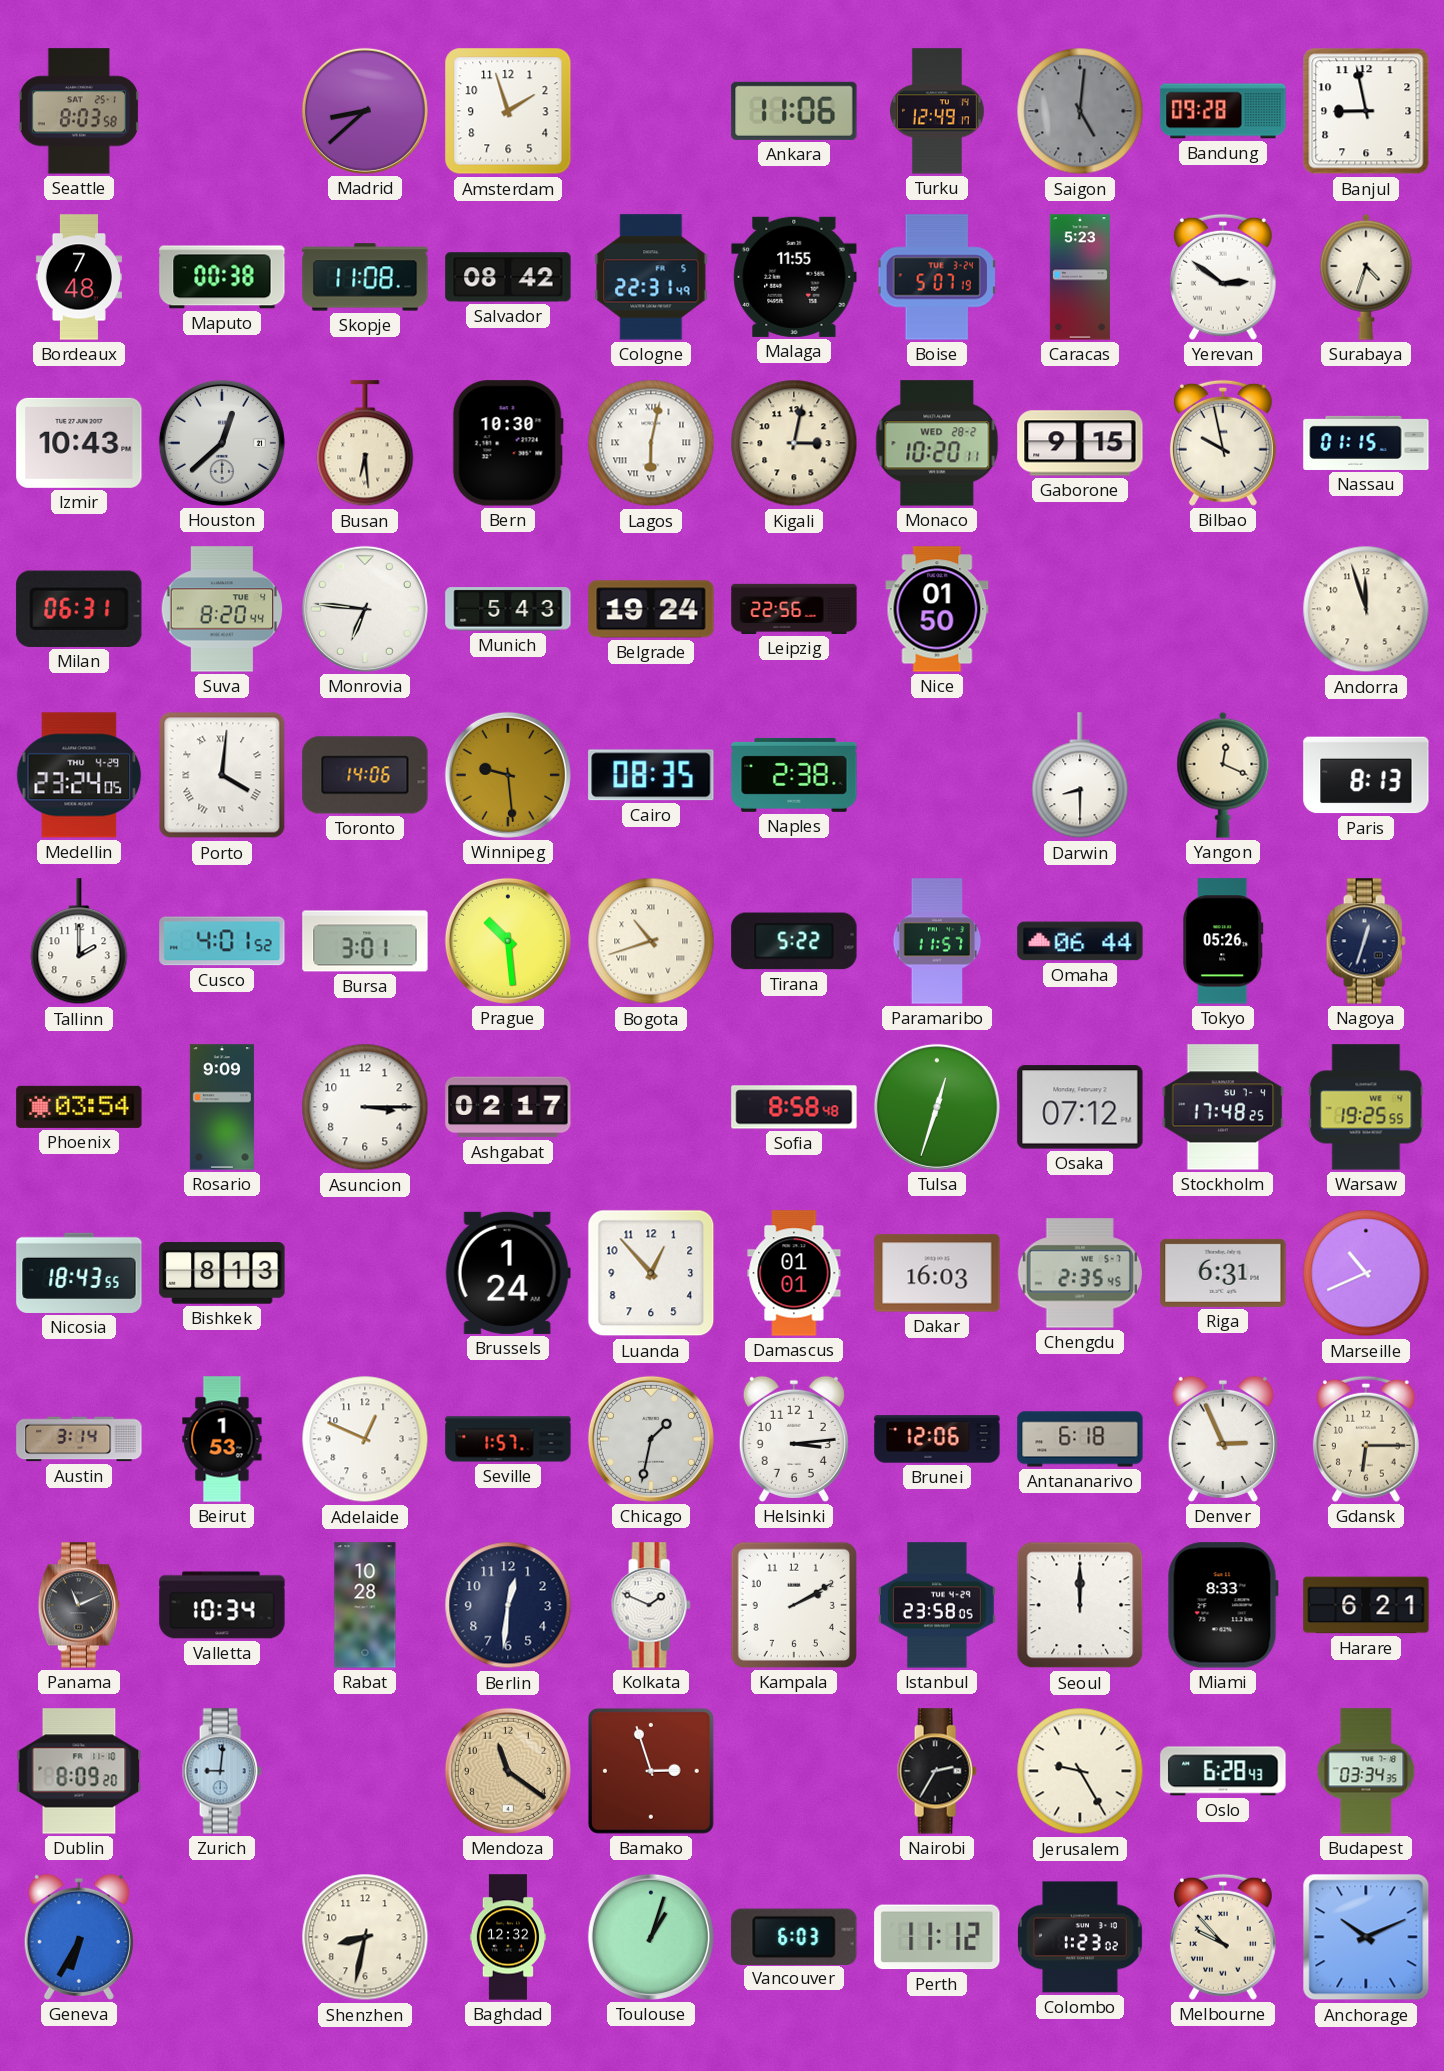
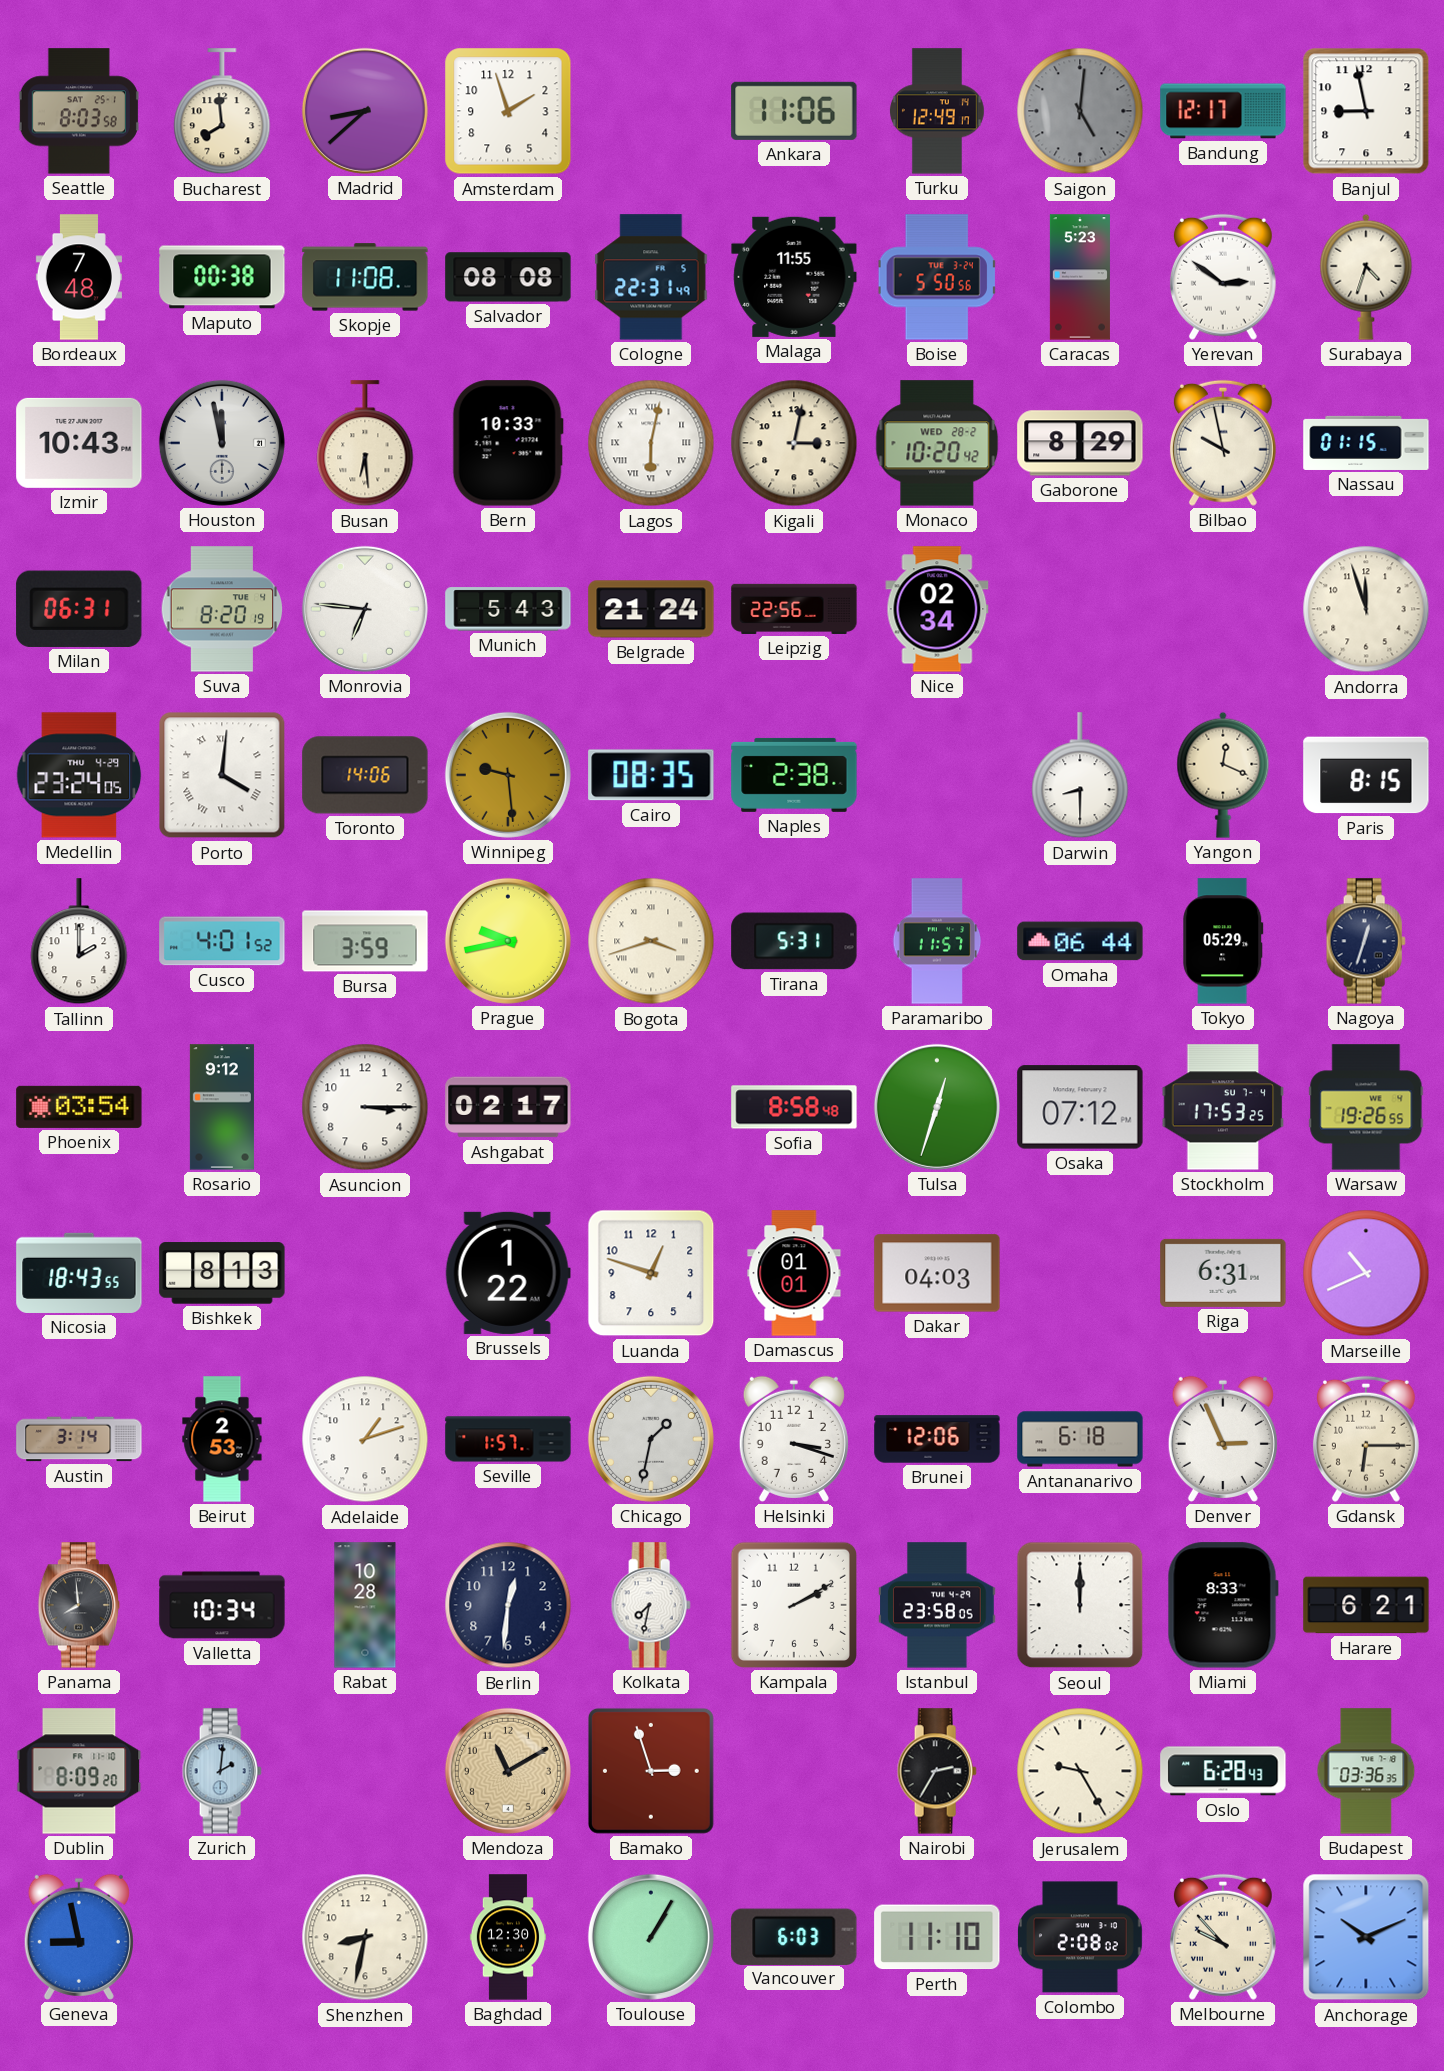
Bucharest: none -> 7:59 (222, 112)
Bandung: 09:28 -> 12:17 (1223, 111)
Salvador: 08:42 -> 08:08 (508, 277)
Boise: 5:07 -> 5:50 (937, 277)
Houston: 12:38 -> 11:58 (222, 443)
Bern: 10:30 -> 10:33 (508, 443)
Monaco: 10:20:11 -> 10:20:42 (937, 443)
Gaborone: 9:15 -> 8:29 (1080, 443)
Suva: 8:20:44 -> 8:20:19 (222, 609)
Belgrade: 19:24 -> 21:24 (651, 609)
Nice: 01:50 -> 02:34 (937, 609)
Paris: 8:13 -> 8:15 (1366, 775)
Bursa: 3:01 -> 3:59 (365, 941)
Prague: 10:29 -> 9:43 (508, 941)
Bogota: 10:42 -> 3:42 (651, 941)
Tirana: 5:22 -> 5:31 (794, 941)
Tokyo: 05:26 -> 05:29 (1223, 941)
Rosario: 9:09 -> 9:12 (222, 1107)
Stockholm: 17:48 -> 17:53 (1223, 1107)
Warsaw: 19:25 -> 19:26 (1366, 1107)
Brussels: 1:24 -> 1:22 (508, 1273)
Luanda: 12:53 -> 12:48 (651, 1273)
Dakar: 16:03 -> 04:03 (937, 1273)
Chengdu: 2:35 -> none (1080, 1273)
Beirut: 1:53 -> 2:53 (222, 1439)
Adelaide: 12:49 -> 1:12 (365, 1439)
Helsinki: 3:14 -> 3:18 (794, 1439)
Panama: 11:11 -> 7:59 (79, 1605)
Kolkata: 1:49 -> 7:32 (651, 1605)
Zurich: 9:01 -> 2:01 (222, 1771)
Mendoza: 11:21 -> 11:10 (508, 1771)
Budapest: 03:34 -> 03:36 (1366, 1771)
Geneva: 6:35 -> 8:58 (79, 1937)
Baghdad: 12:32 -> 12:30 (507, 1937)
Toulouse: 1:03 -> 1:05 (651, 1937)
Perth: 11:12 -> 11:10 (937, 1937)
Colombo: 1:23 -> 2:08 (1080, 1937)
